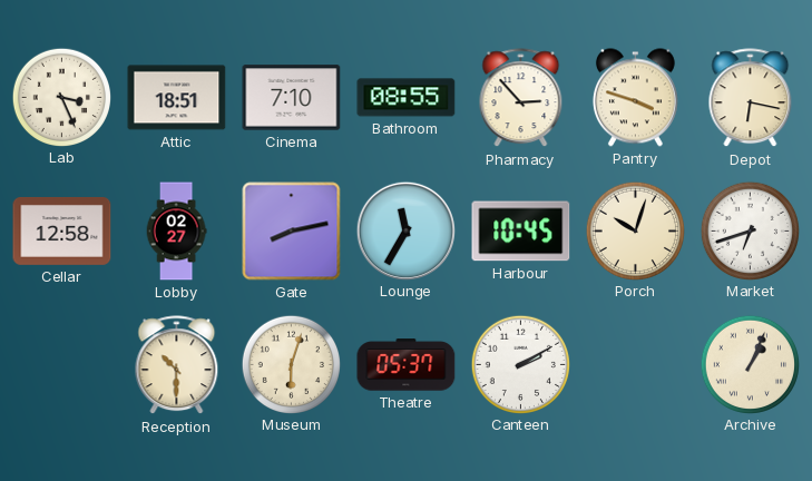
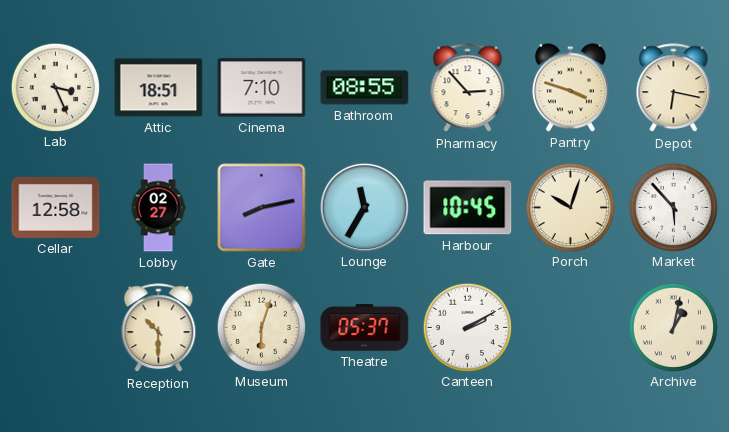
Market: 6:42 -> 5:53 (673, 207)
Archive: 1:04 -> 1:02 (673, 327)
